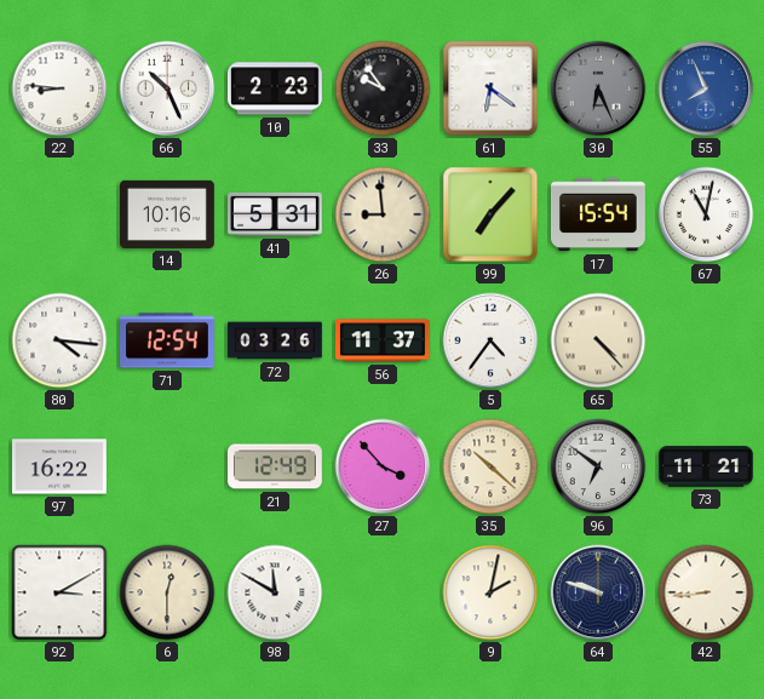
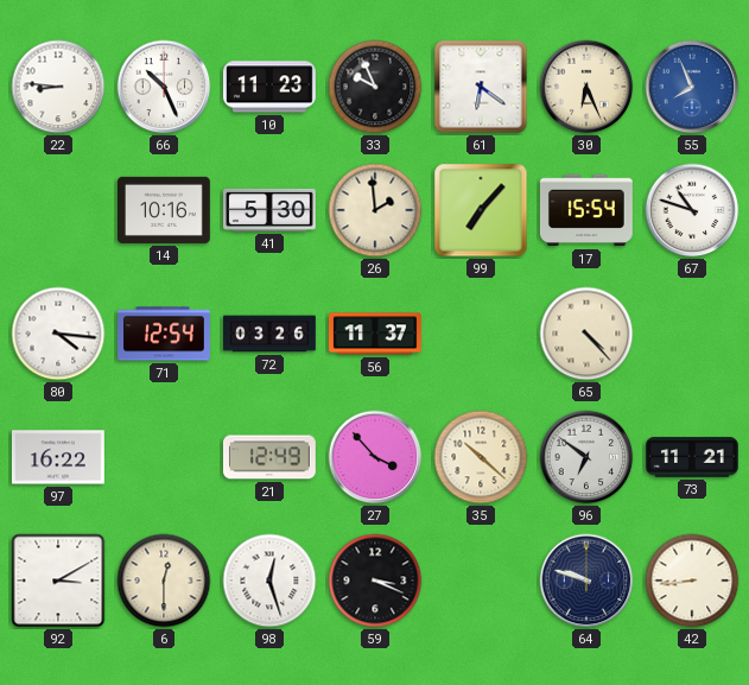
10: 2:23 -> 11:23 (271, 87)
33: 9:54 -> 9:56 (375, 87)
30 dial: grey -> cream (586, 87)
41: 5:31 -> 5:30 (271, 210)
26: 8:59 -> 1:59 (375, 210)
67: 11:02 -> 10:48 (692, 210)
5: 4:36 -> none (490, 340)
98: 11:50 -> 12:27 (269, 581)
59: none -> 3:19 (375, 581)
9: 2:02 -> none (490, 592)
